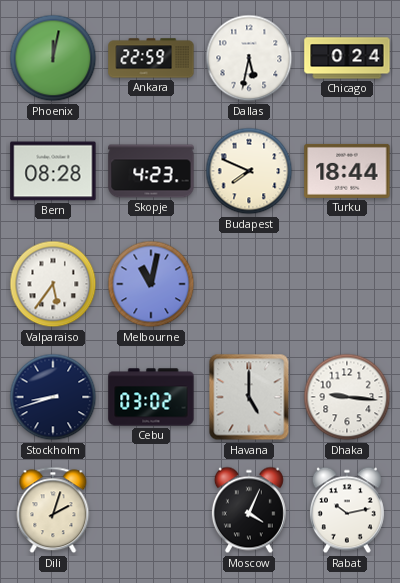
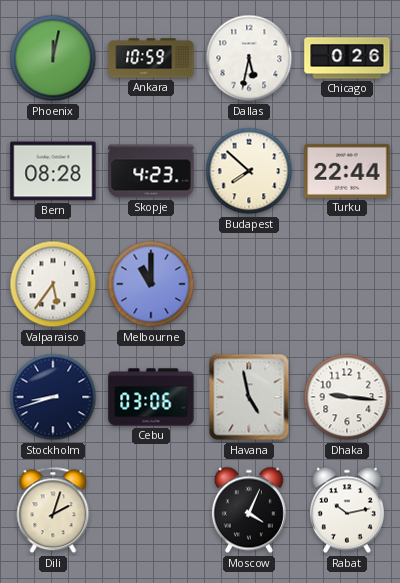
Ankara: 22:59 -> 10:59 (151, 58)
Chicago: 0:24 -> 0:26 (347, 58)
Budapest: 7:49 -> 7:52 (249, 171)
Turku: 18:44 -> 22:44 (347, 171)
Melbourne: 11:02 -> 11:00 (151, 284)
Cebu: 03:02 -> 03:06 (151, 397)
Havana: 5:00 -> 4:58 (249, 397)
